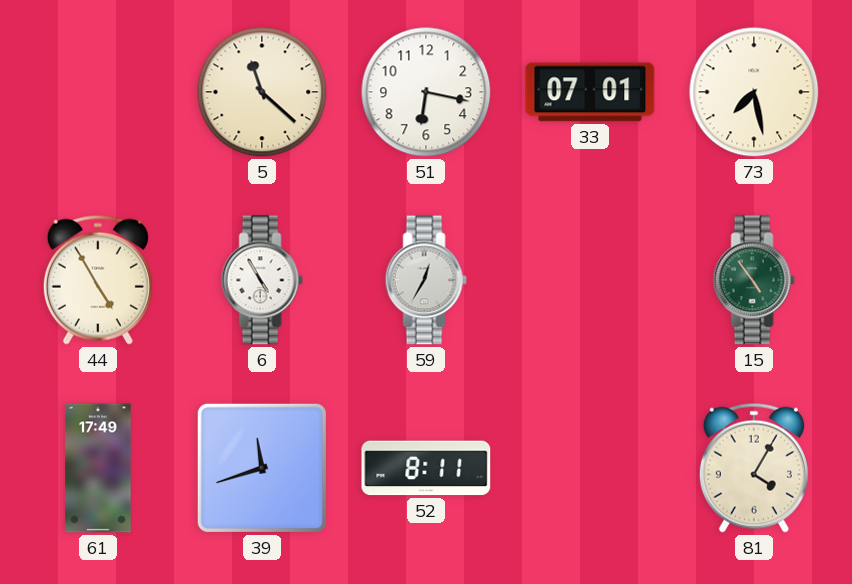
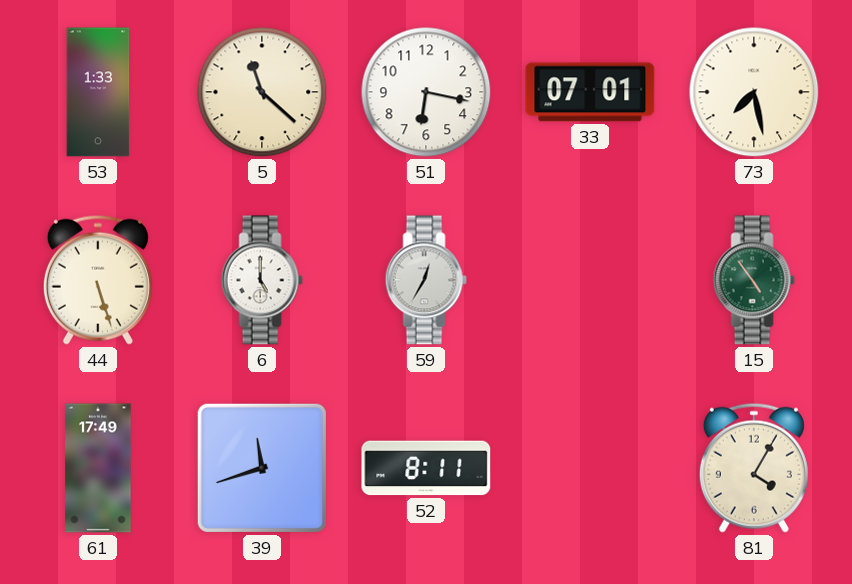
53: none -> 1:33 (98, 92)
44: 4:55 -> 5:27 (98, 280)
6: 4:55 -> 5:00 (262, 280)
